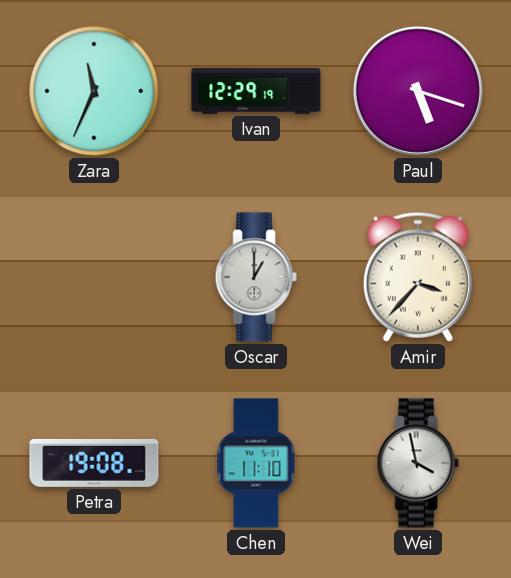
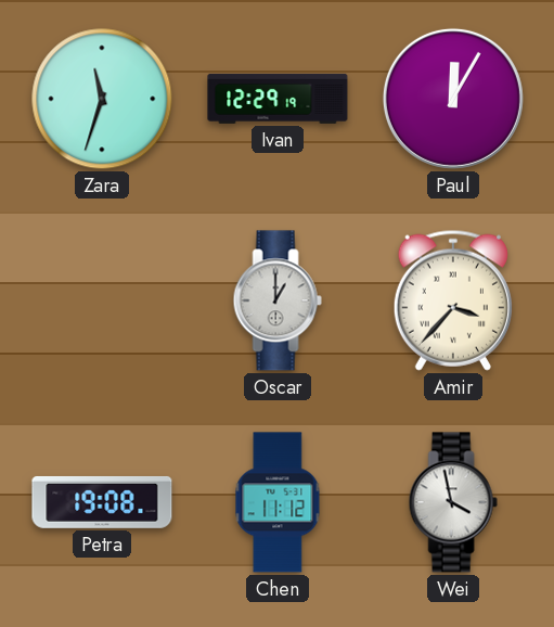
Zara: 11:34 -> 11:33 (102, 99)
Paul: 5:18 -> 12:05 (453, 99)
Chen: 11:10 -> 11:12 (278, 502)
